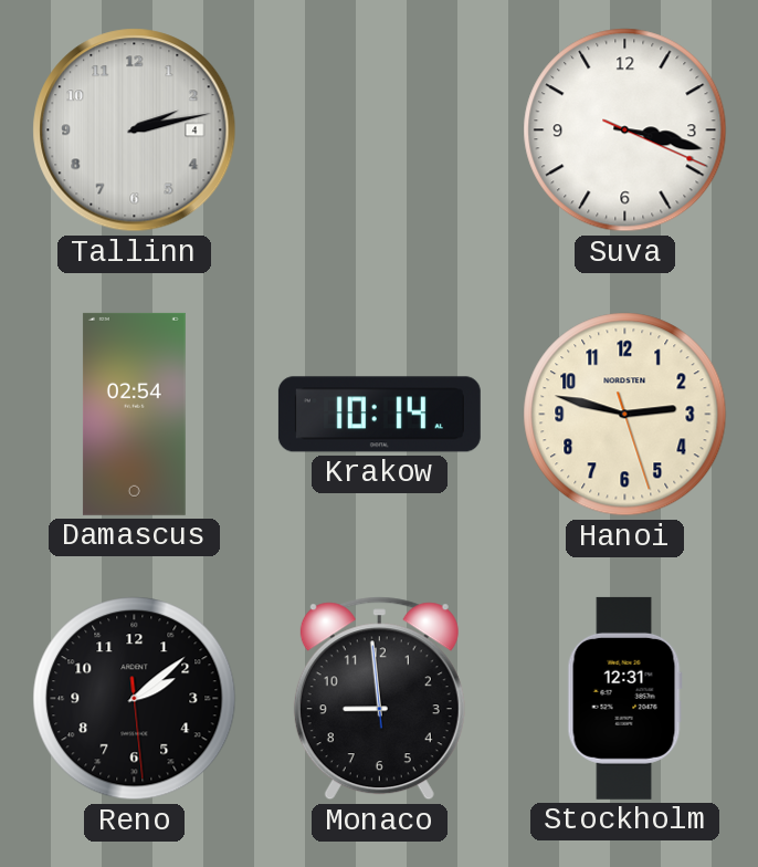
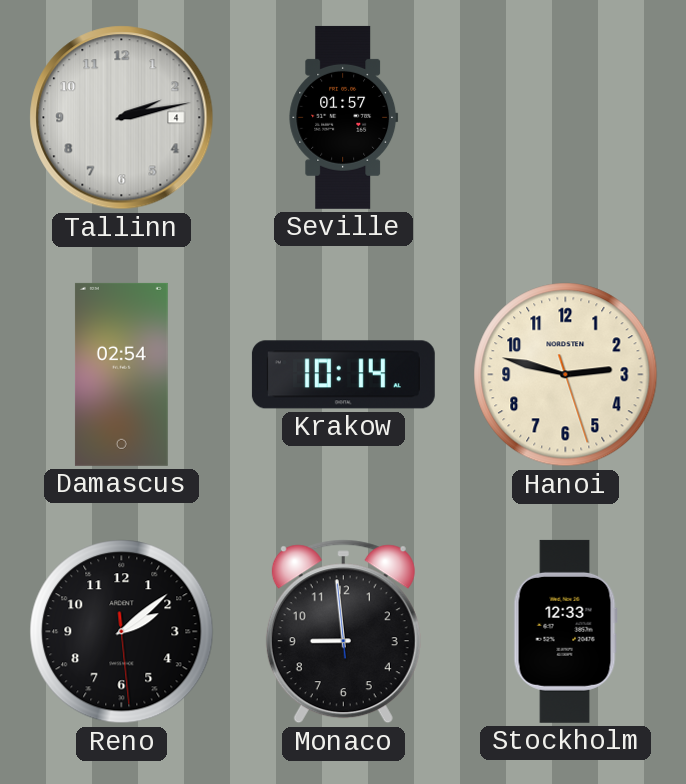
Seville: none -> 01:57 (344, 117)
Suva: 3:17 -> none (625, 130)
Stockholm: 12:31 -> 12:33 (565, 631)
